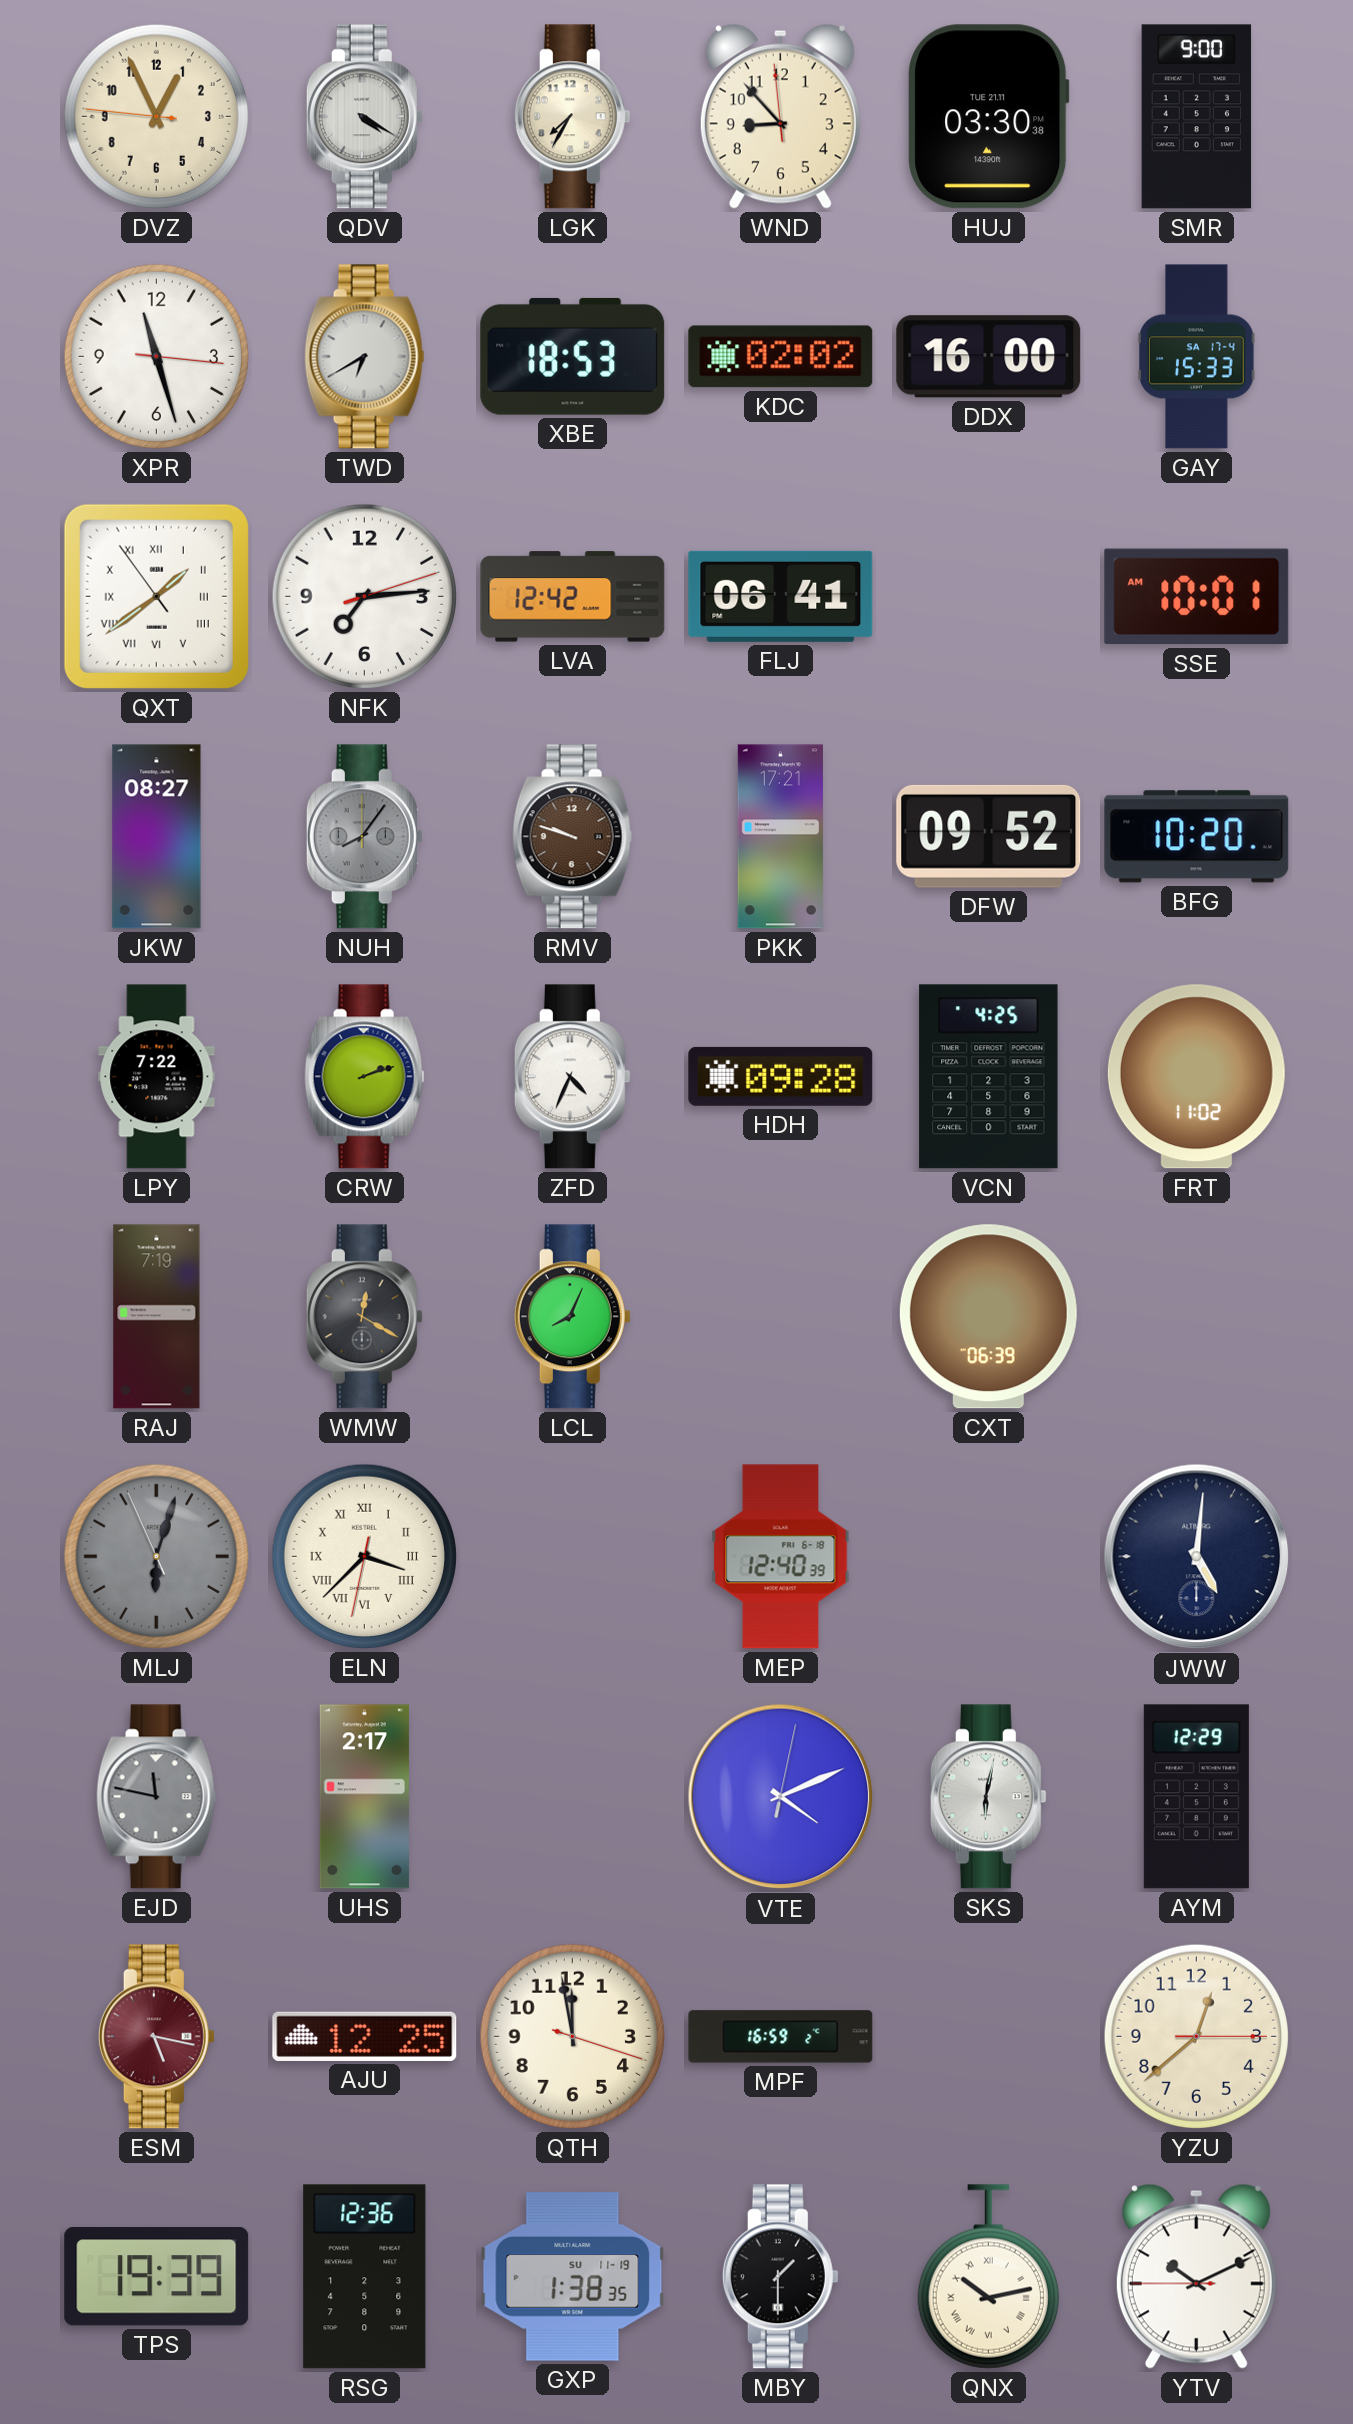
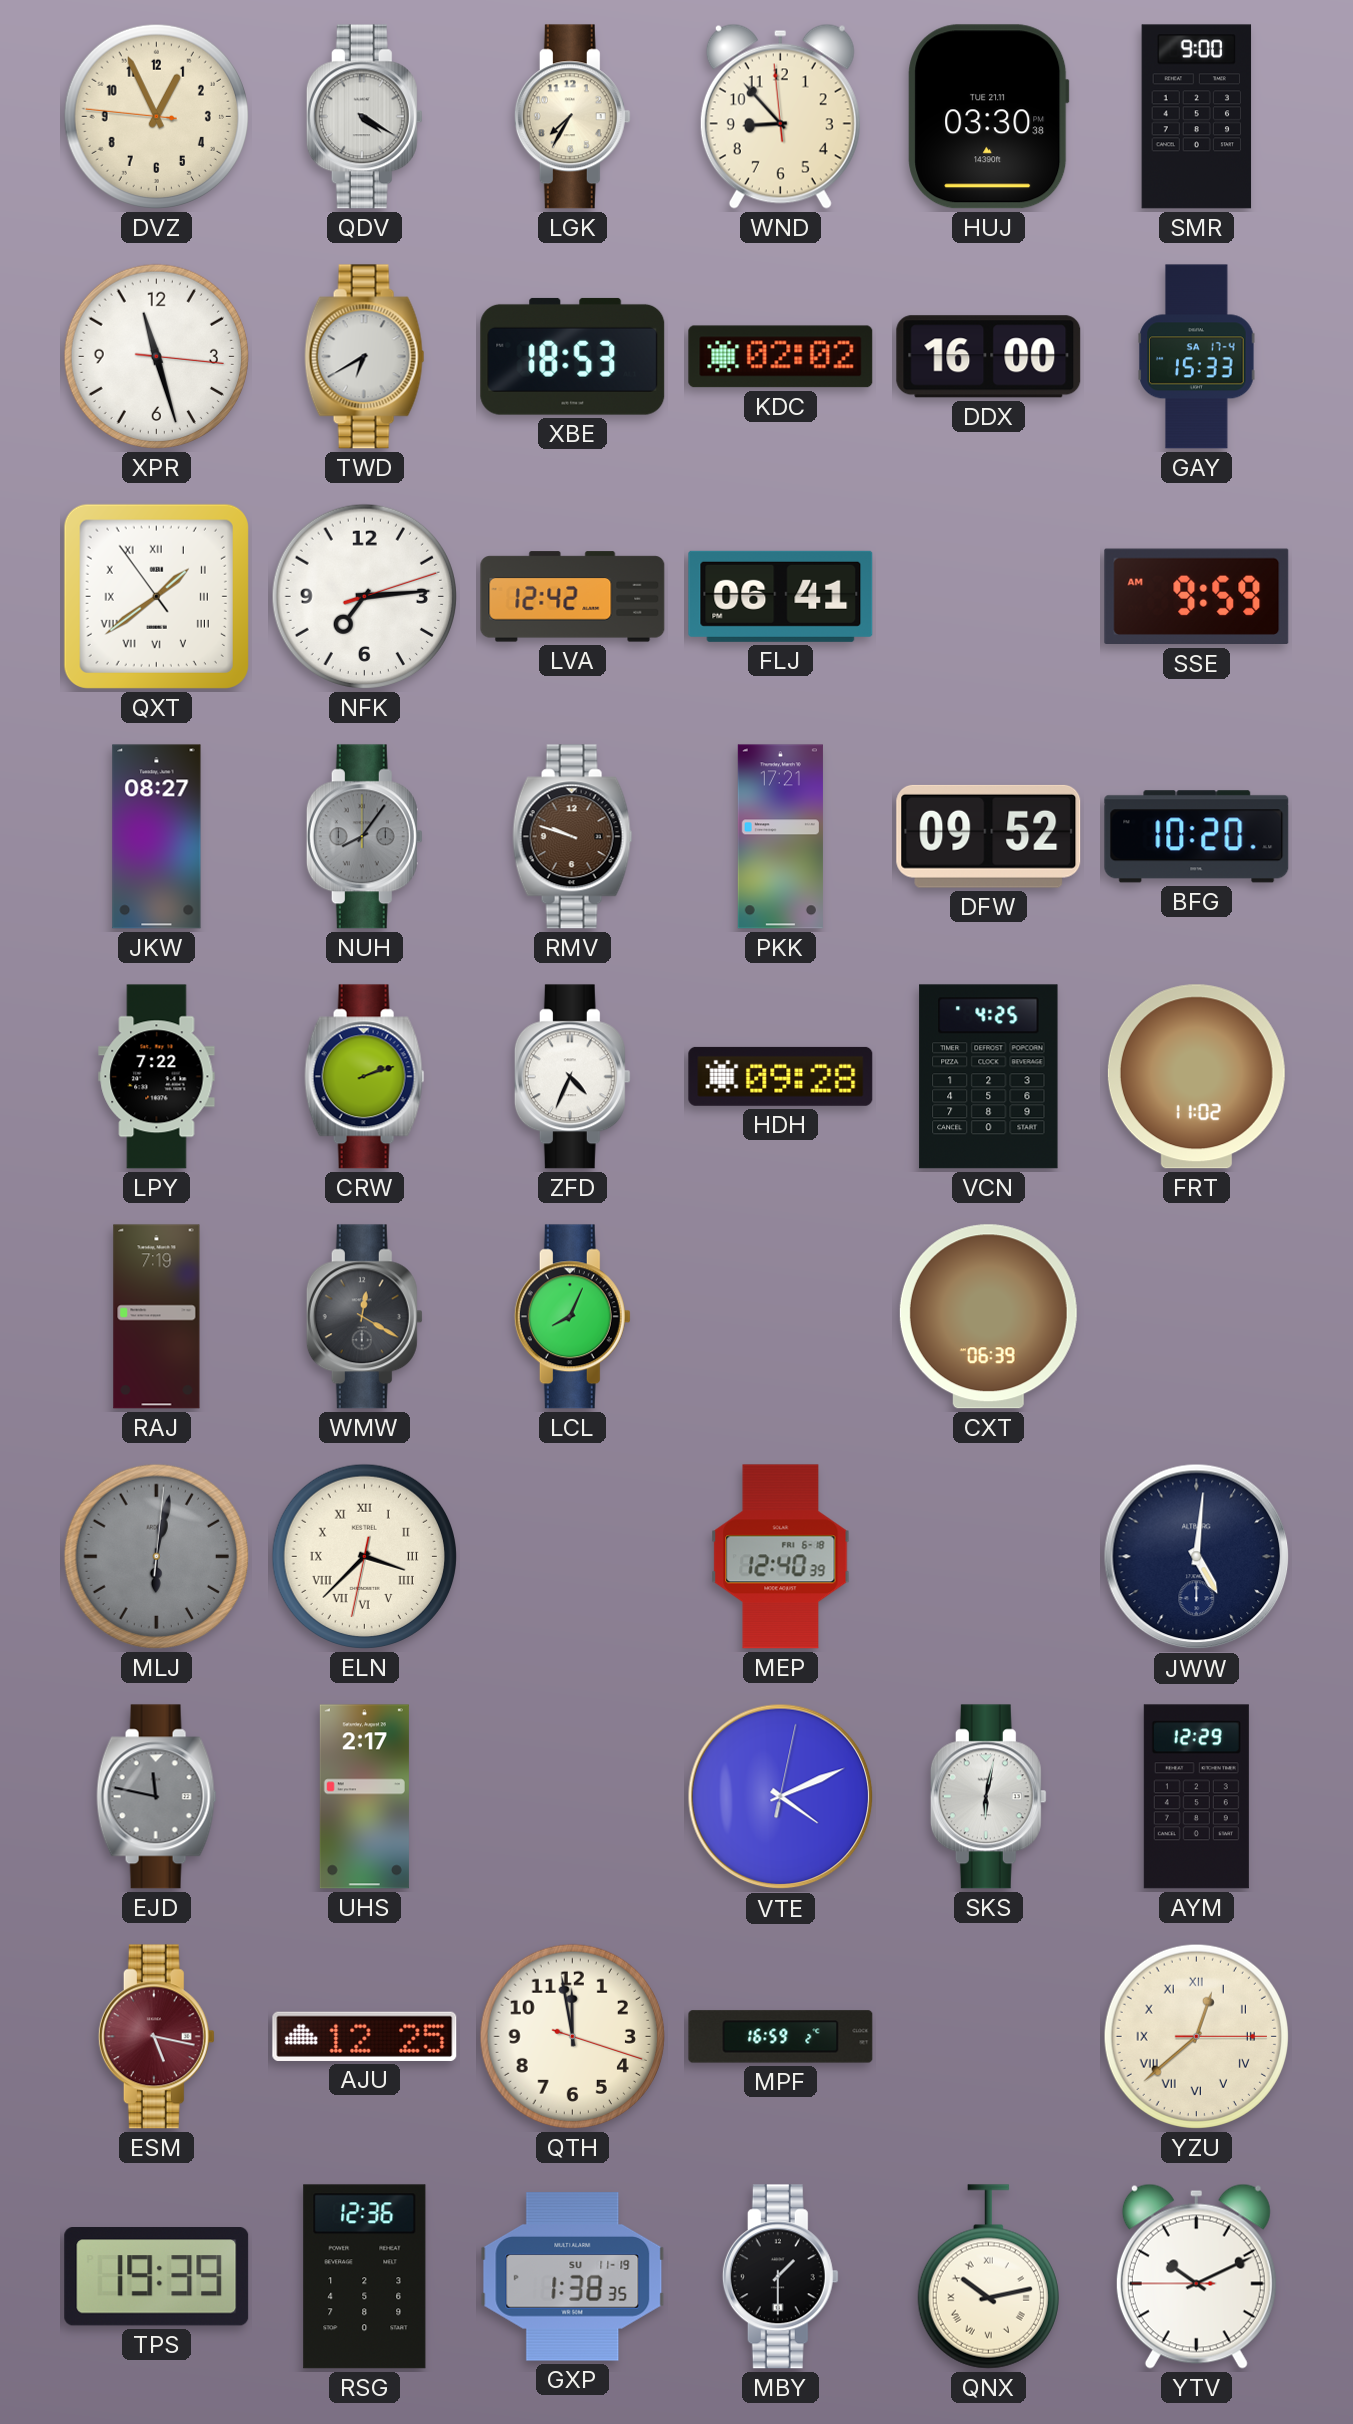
SSE: 10:01 -> 9:59 (1197, 597)
MLJ: 6:02:56 -> 6:02:01 (156, 1556)
YZU numerals: Arabic -> Roman (1196, 2036)
